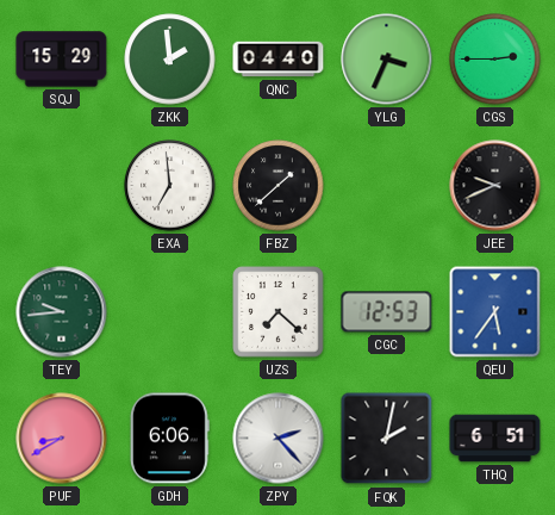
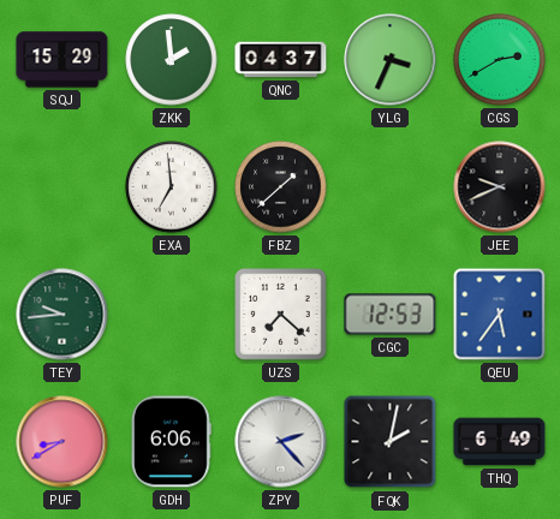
QNC: 04:40 -> 04:37 (281, 60)
CGS: 2:45 -> 2:40 (500, 60)
THQ: 6:51 -> 6:49 (500, 442)
